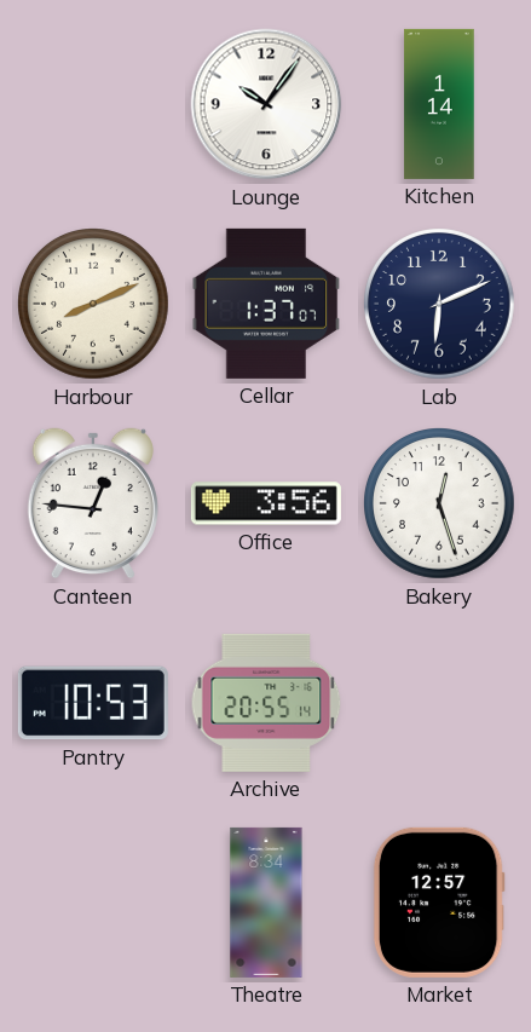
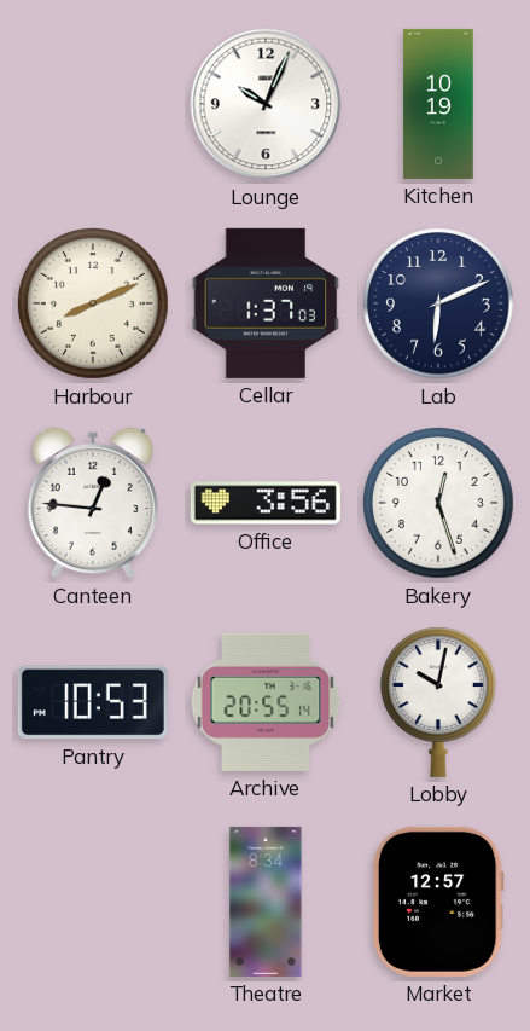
Lounge: 10:06 -> 10:04 (266, 104)
Kitchen: 1:14 -> 10:19 (438, 104)
Cellar: 1:37:07 -> 1:37:03 (266, 303)
Lobby: none -> 10:02 (438, 702)
